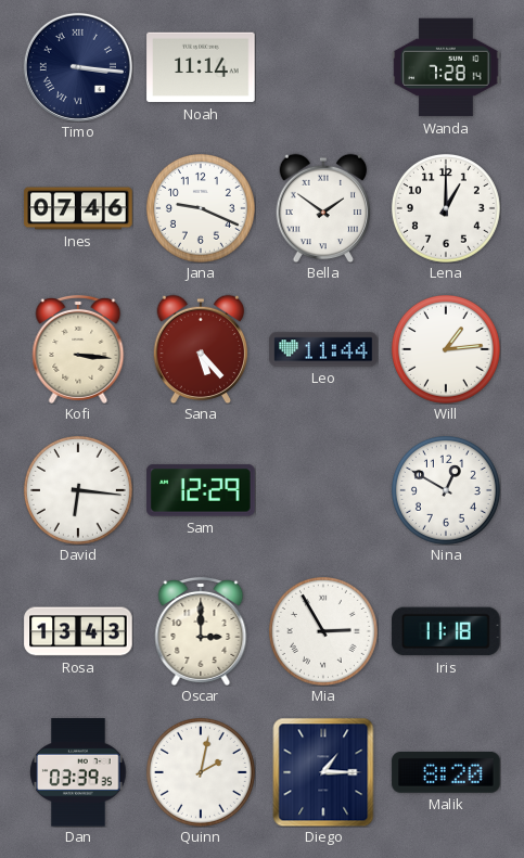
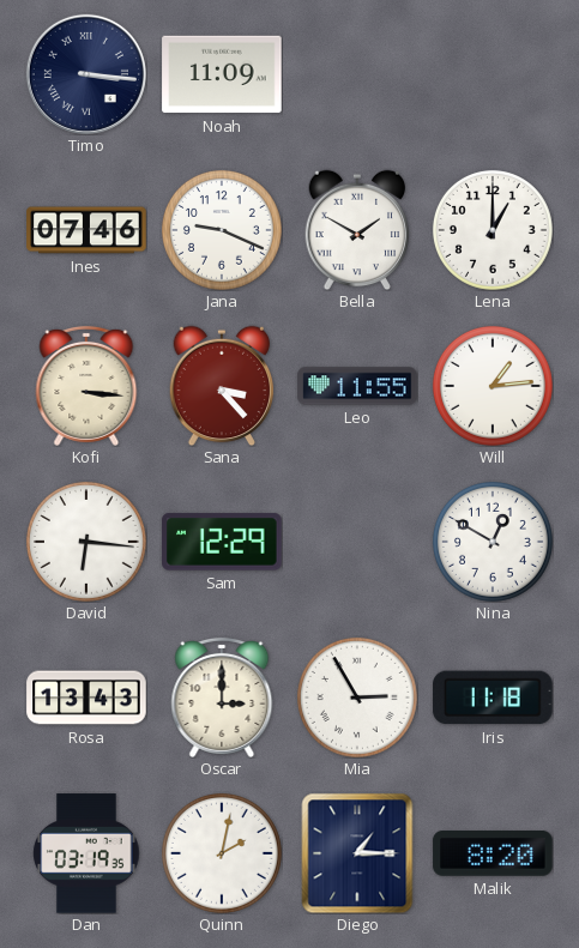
Noah: 11:14 -> 11:09 (222, 74)
Wanda: 7:28 -> none (446, 67)
Bella: 1:51 -> 1:50 (357, 230)
Sana: 5:23 -> 3:23 (222, 386)
Leo: 11:44 -> 11:55 (357, 386)
Dan: 03:39 -> 03:19 (86, 853)
